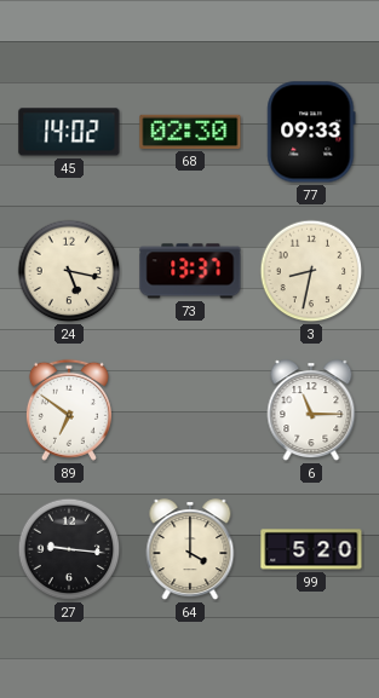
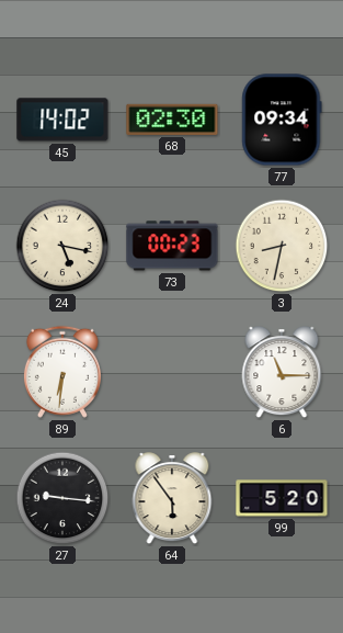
77: 09:33 -> 09:34 (282, 120)
73: 13:37 -> 00:23 (172, 246)
89: 6:51 -> 6:31 (62, 372)
64: 4:00 -> 5:54 (172, 499)
